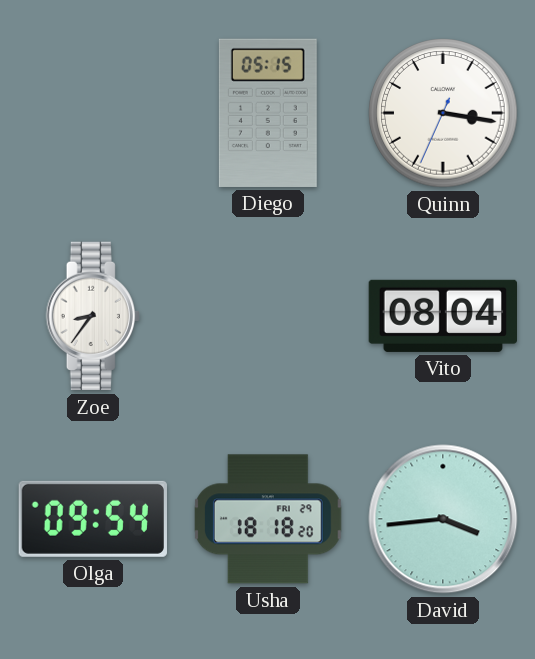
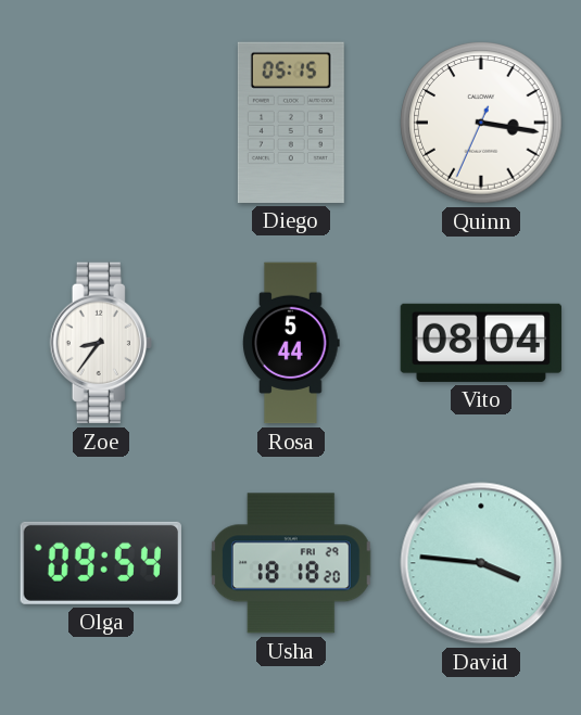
Rosa: none -> 5:44 (292, 343)
David: 3:44 -> 3:46 (481, 563)
